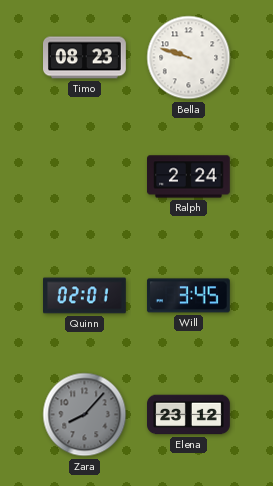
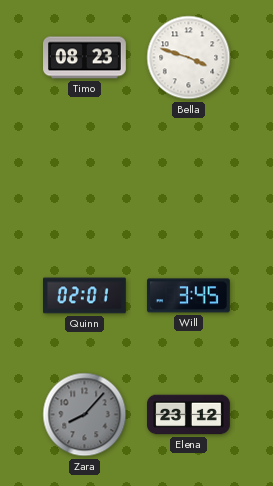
Bella: 9:48 -> 3:48 (189, 58)
Ralph: 2:24 -> none (189, 177)
